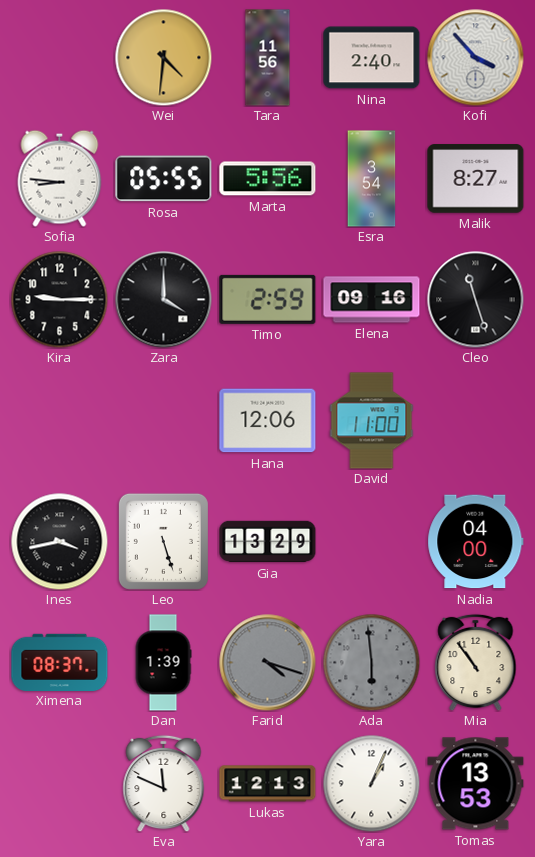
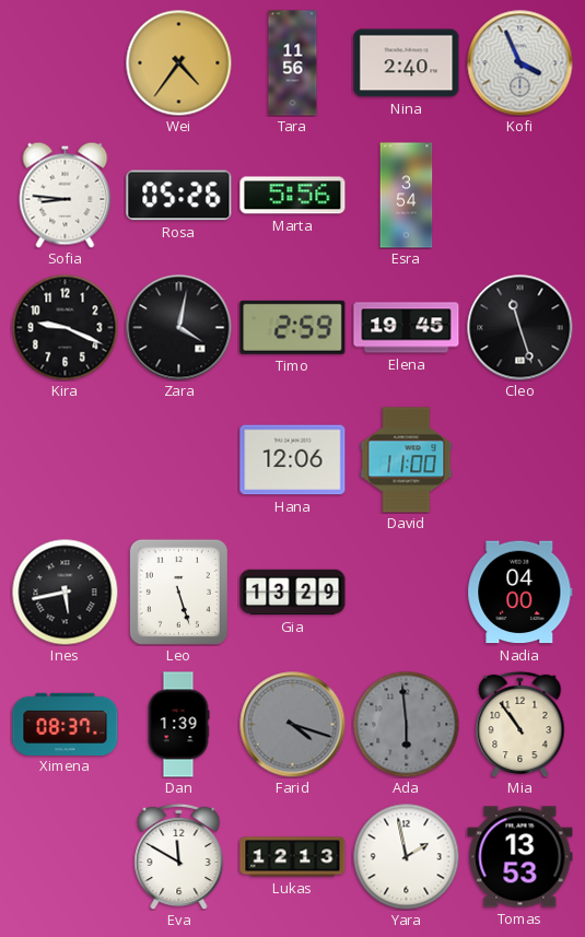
Wei: 4:31 -> 4:36 (178, 62)
Kofi: 3:53 -> 3:56 (520, 63)
Rosa: 05:55 -> 05:26 (179, 196)
Malik: 8:27 -> none (476, 179)
Kira: 9:15 -> 9:19 (65, 327)
Zara: 4:00 -> 4:02 (179, 328)
Elena: 09:16 -> 19:45 (407, 328)
Ines: 3:43 -> 5:43 (65, 592)
Eva: 11:49 -> 11:50 (179, 856)
Yara: 1:04 -> 1:58 (406, 856)
